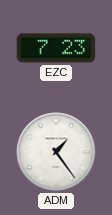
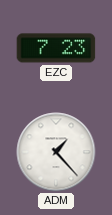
ADM: 1:24 -> 1:23 (56, 152)
